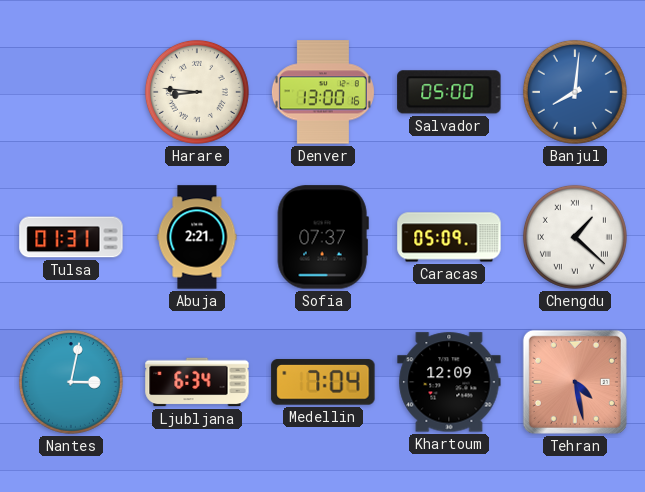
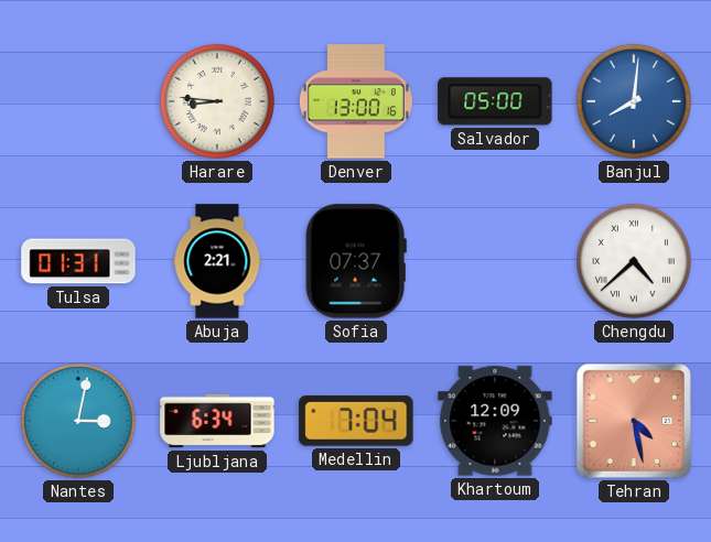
Caracas: 05:09 -> none (449, 237)
Chengdu: 1:22 -> 4:38 (634, 261)
